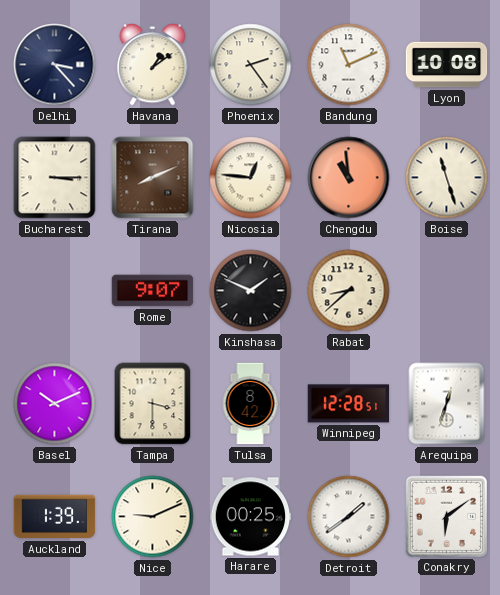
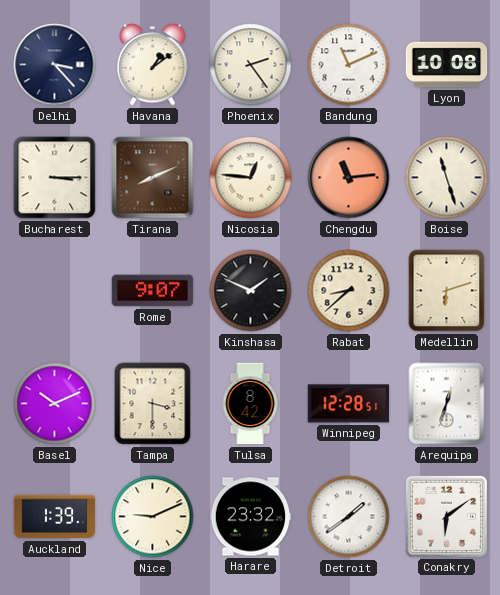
Chengdu: 10:59 -> 11:14 (349, 178)
Medellin: none -> 6:12 (447, 291)
Harare: 00:25 -> 23:32 (251, 517)
